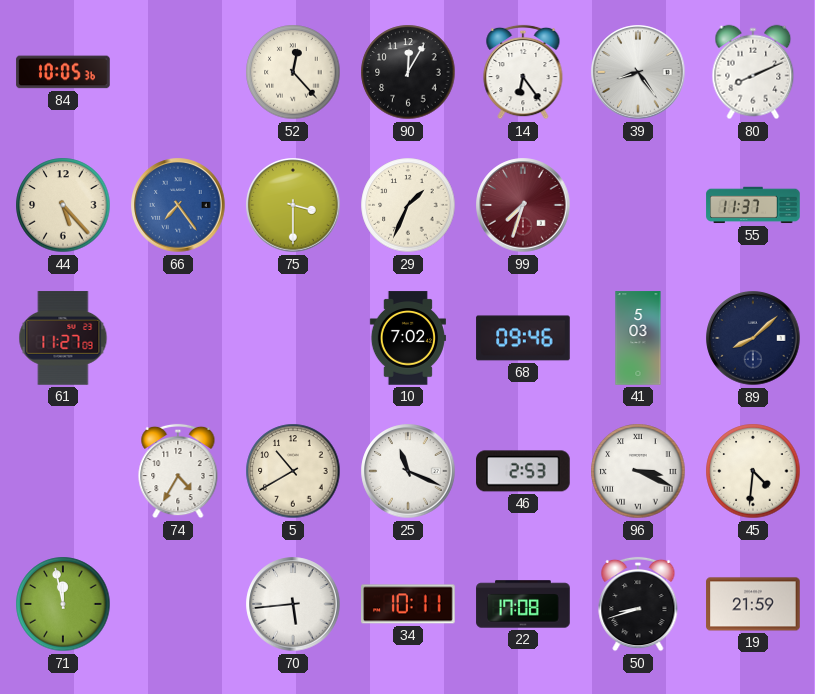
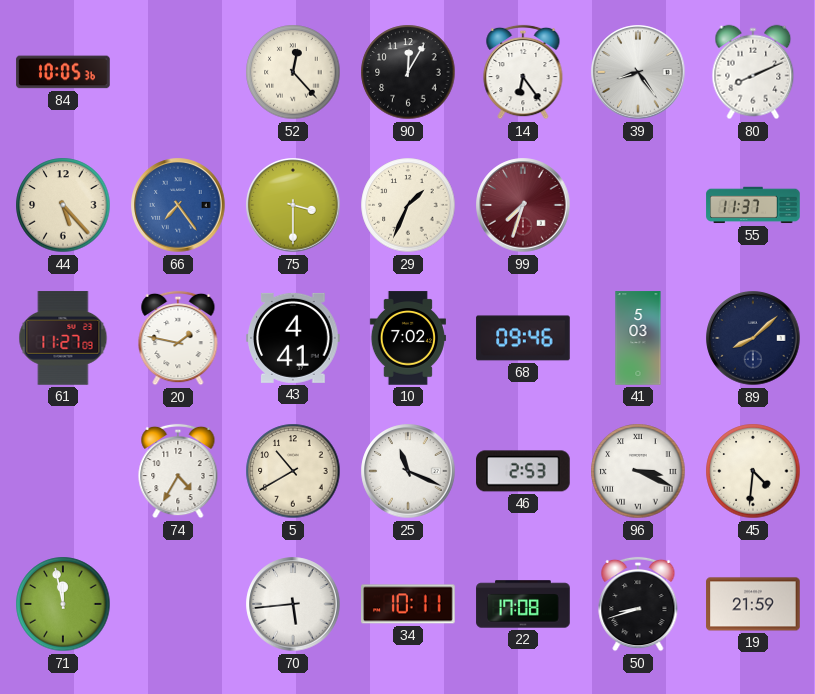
20: none -> 1:47 (178, 338)
43: none -> 4:41 (293, 338)
